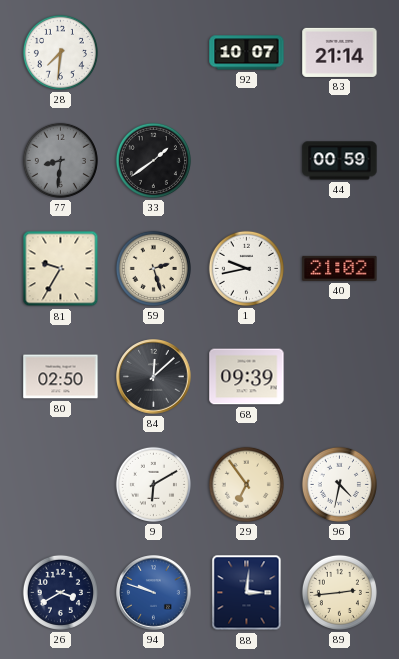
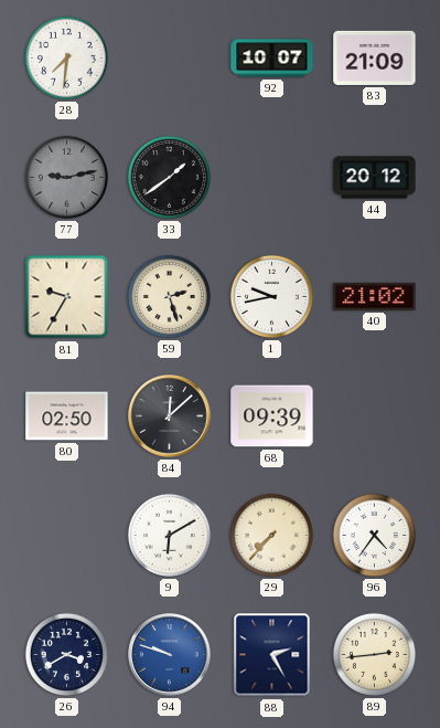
83: 21:14 -> 21:09 (375, 57)
77: 8:31 -> 9:13 (66, 177)
44: 00:59 -> 20:12 (375, 178)
29: 6:54 -> 7:37 (271, 535)
96: 4:32 -> 4:36 (374, 535)
88: 3:01 -> 2:25 (272, 655)
